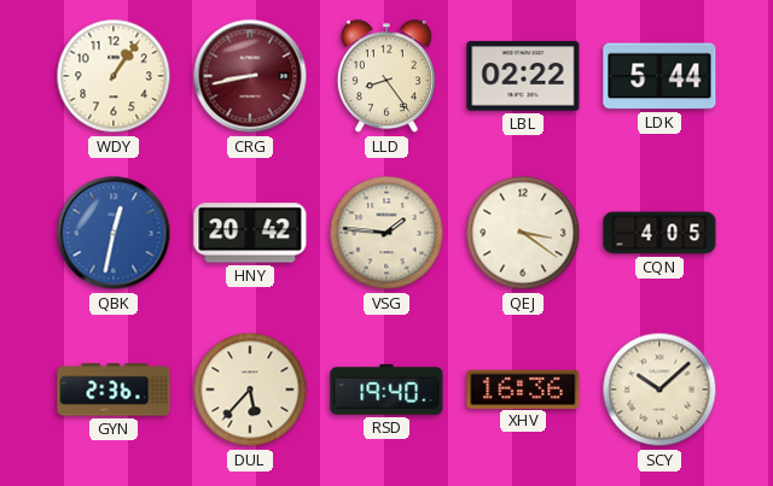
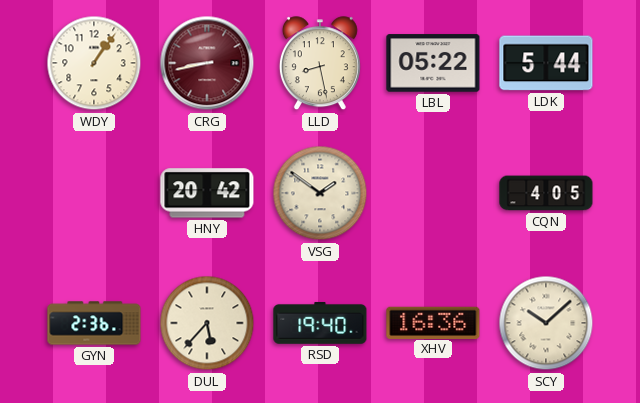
LLD: 8:24 -> 8:28 (320, 64)
LBL: 02:22 -> 05:22 (433, 63)
QBK: 12:32 -> none (114, 233)
VSG: 1:46 -> 1:51 (320, 193)
QEJ: 3:21 -> none (523, 233)
